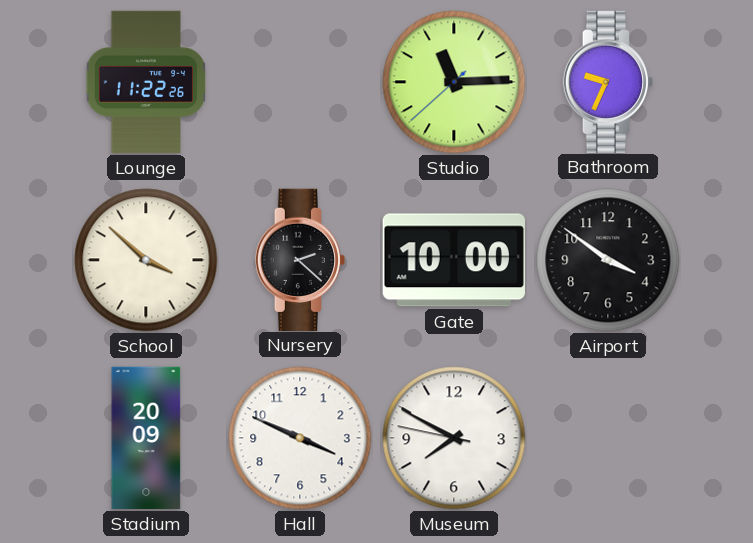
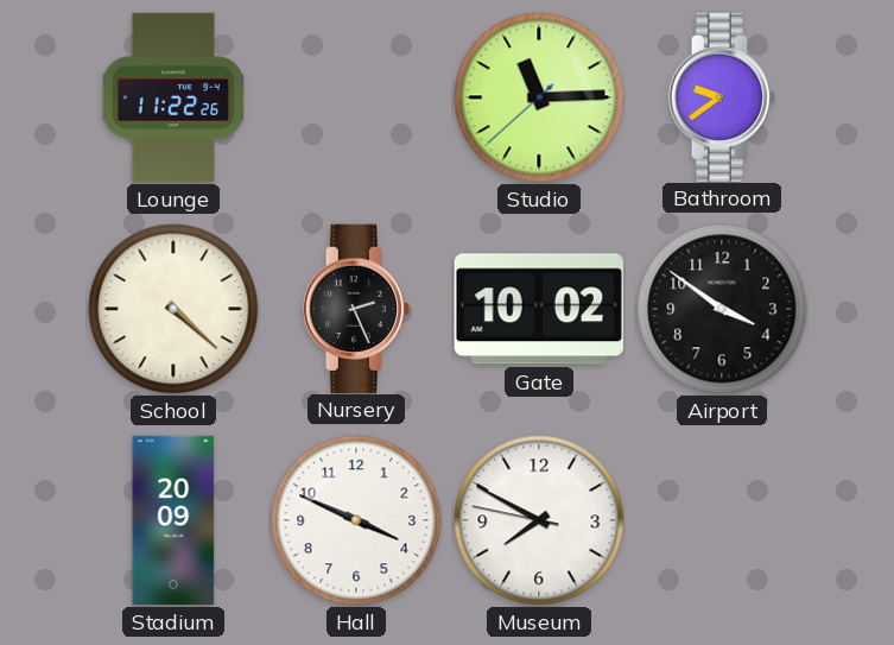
Bathroom: 9:34 -> 9:39 (721, 96)
School: 3:52 -> 4:22 (173, 309)
Nursery: 2:22 -> 2:26 (355, 308)
Gate: 10:00 -> 10:02 (539, 309)
